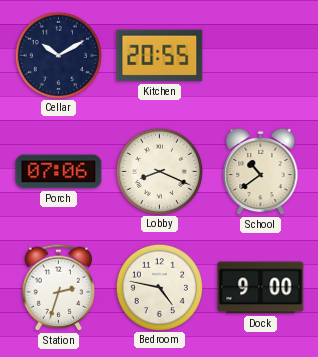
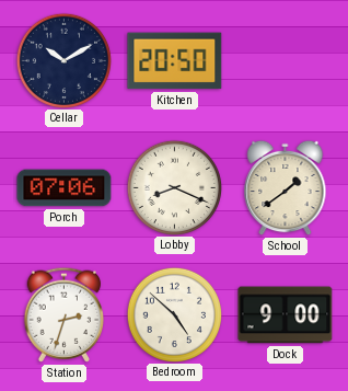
Kitchen: 20:55 -> 20:50 (175, 61)
School: 10:39 -> 1:39 (286, 188)
Bedroom: 4:47 -> 4:52 (174, 314)
